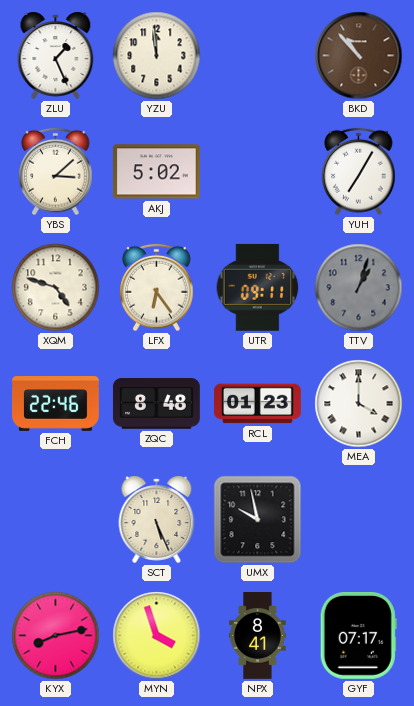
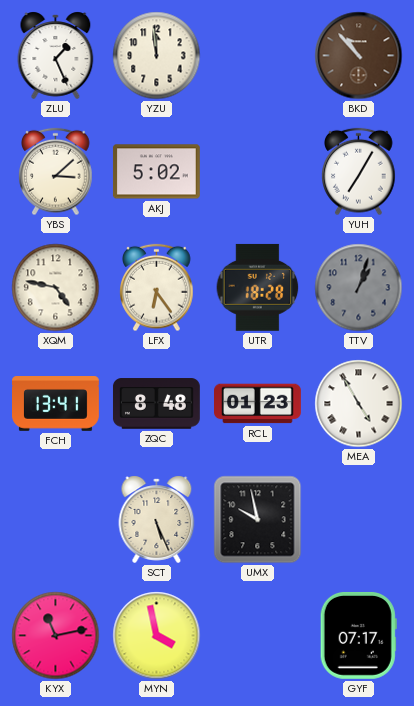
XQM: 4:48 -> 4:47 (56, 288)
UTR: 09:11 -> 18:28 (258, 287)
FCH: 22:46 -> 13:41 (56, 404)
MEA: 4:00 -> 4:55 (359, 404)
KYX: 8:13 -> 11:13 (56, 636)
MYN: 3:57 -> 3:58 (157, 636)
NPX: 8:41 -> none (258, 636)
